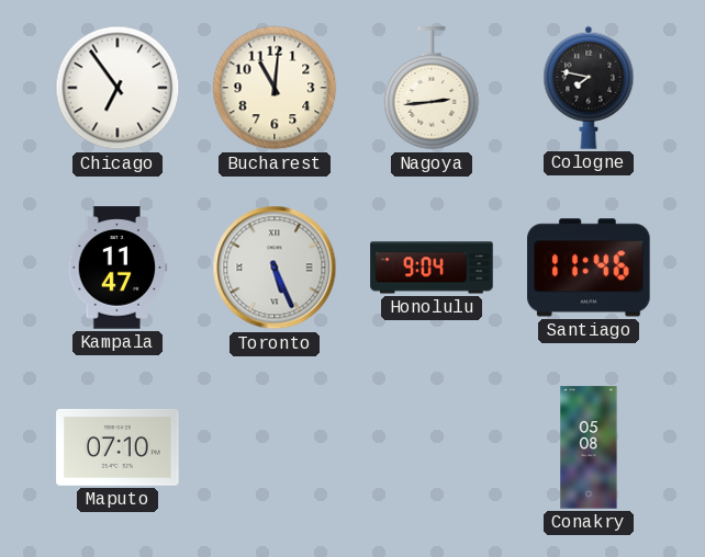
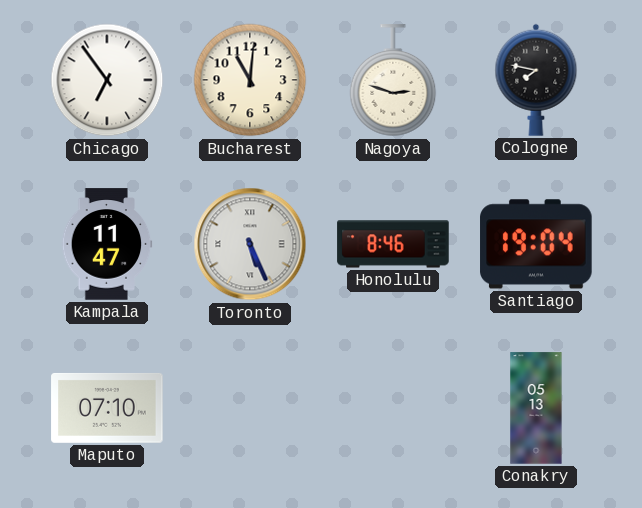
Nagoya: 2:44 -> 2:48 (393, 81)
Honolulu: 9:04 -> 8:46 (393, 244)
Santiago: 11:46 -> 19:04 (536, 244)
Conakry: 05:08 -> 05:13 (536, 408)
